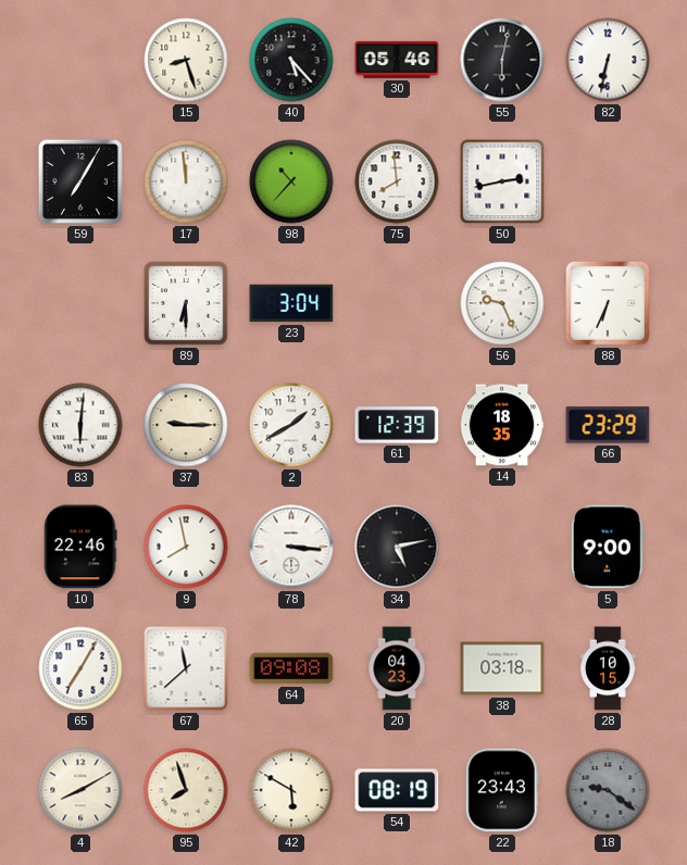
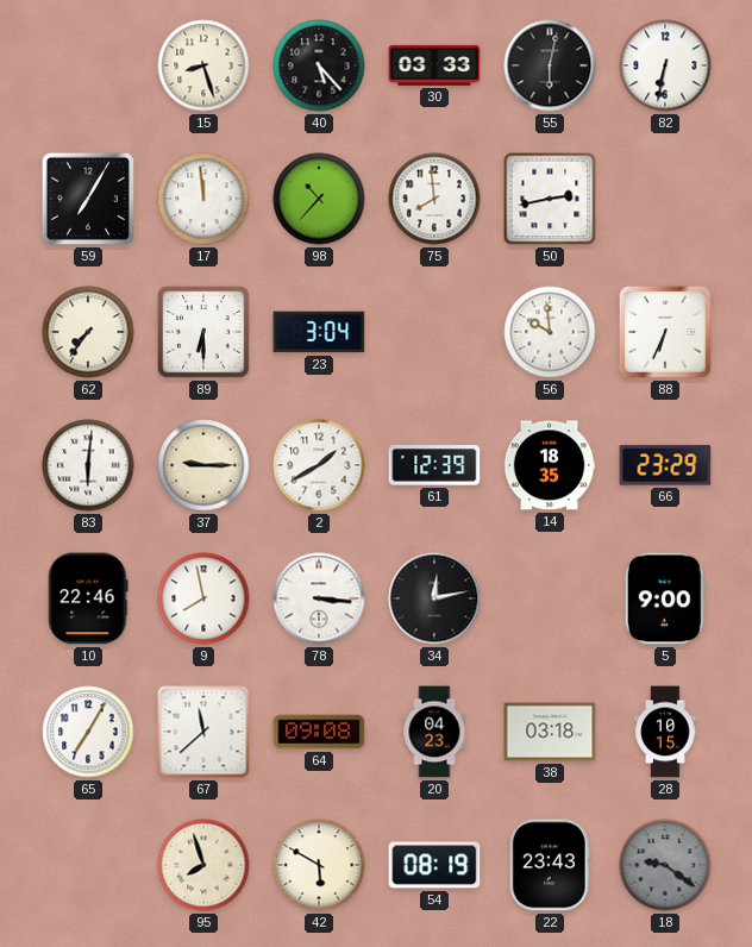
30: 05:46 -> 03:33 (434, 65)
62: none -> 7:36 (88, 332)
56: 9:26 -> 9:59 (550, 332)
34: 5:13 -> 12:13 (434, 598)
4: 8:10 -> none (80, 790)
